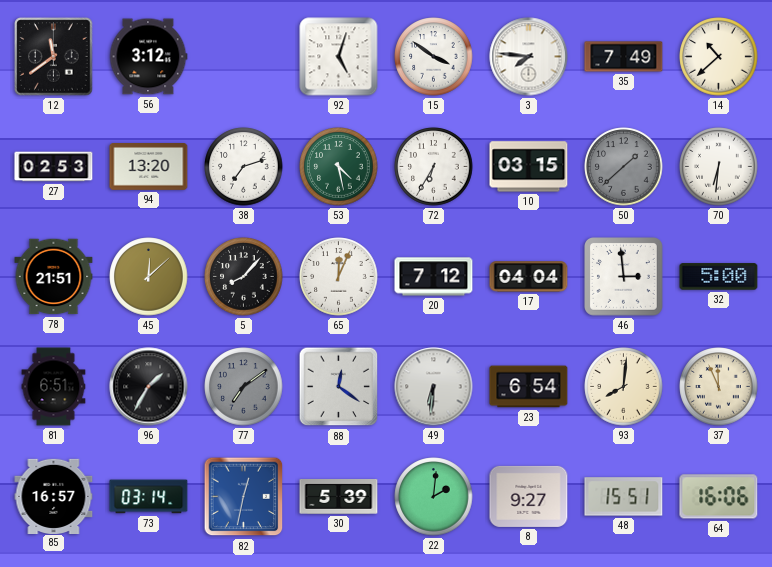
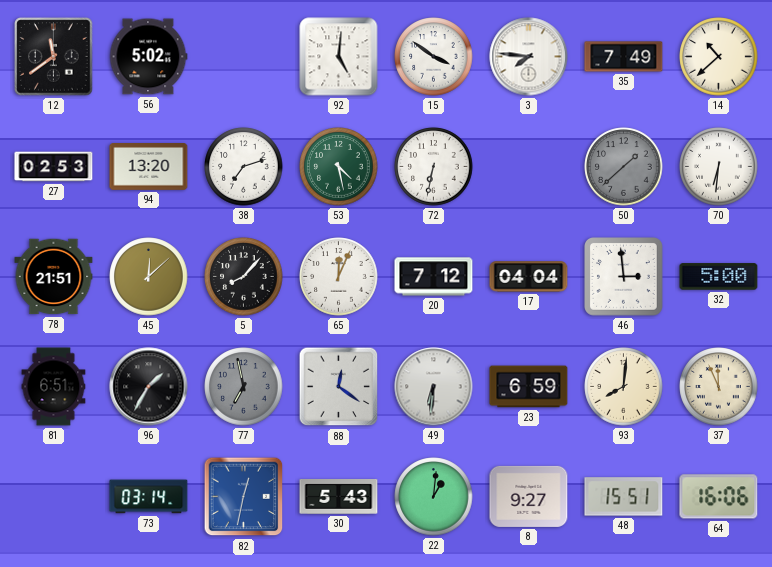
56: 3:12 -> 5:02 (148, 57)
92: 5:03 -> 5:01 (339, 57)
72: 6:35 -> 6:32 (434, 167)
10: 03:15 -> none (529, 167)
77: 7:09 -> 6:58 (244, 387)
23: 6:54 -> 6:59 (529, 387)
85: 16:57 -> none (54, 496)
30: 5:39 -> 5:43 (339, 497)
22: 2:01 -> 1:01 (434, 497)
